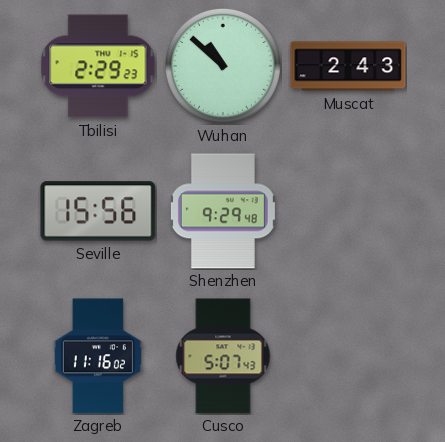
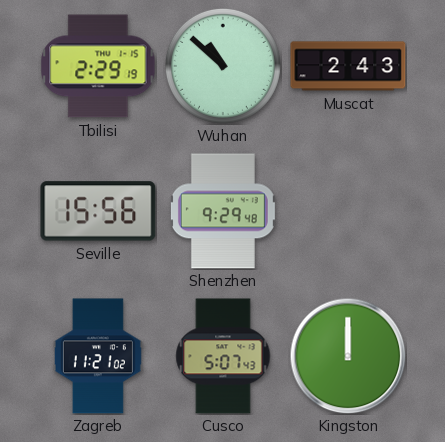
Tbilisi: 2:29:23 -> 2:29:19 (98, 66)
Zagreb: 11:16 -> 11:21 (98, 356)
Kingston: none -> 12:00 (348, 356)
